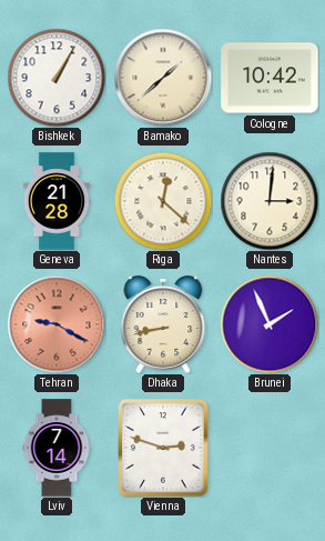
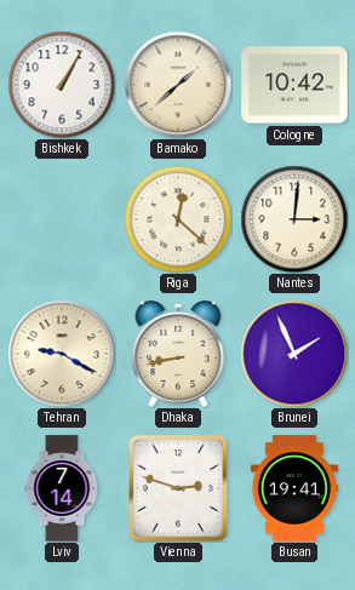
Geneva: 21:28 -> none (57, 201)
Tehran dial: salmon -> cream (62, 354)
Busan: none -> 19:41 (293, 488)
